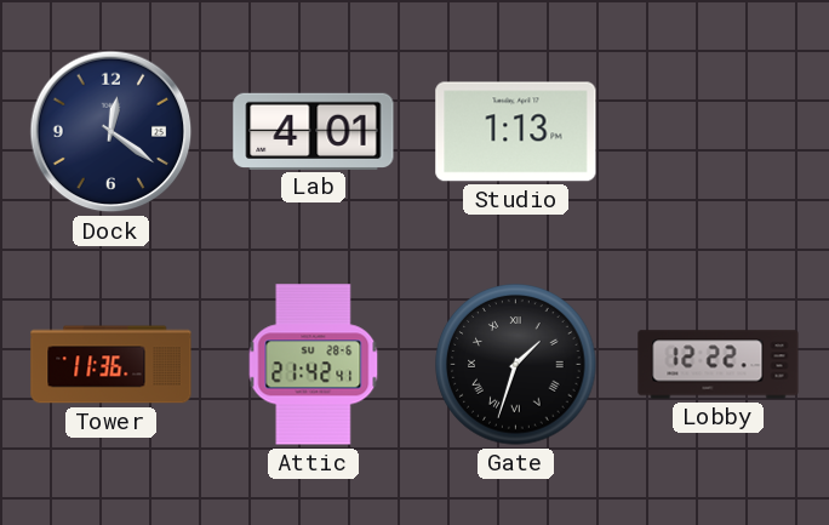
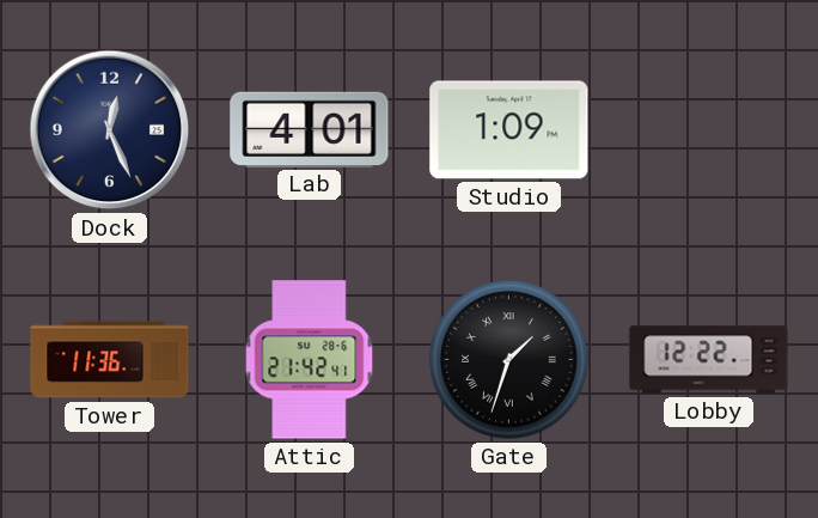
Dock: 12:21 -> 12:26 (110, 130)
Studio: 1:13 -> 1:09 (509, 130)
